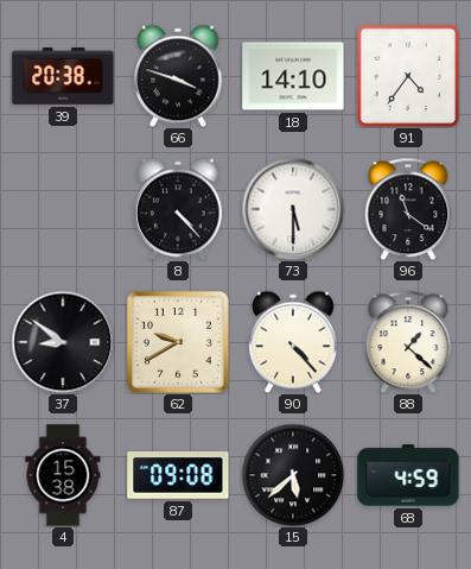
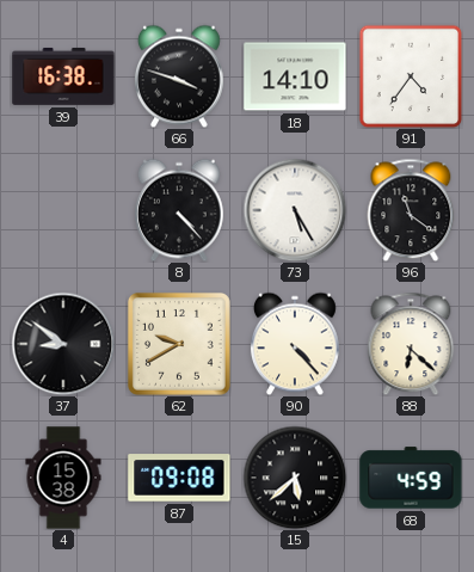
39: 20:38 -> 16:38 (63, 76)
73: 5:30 -> 5:25 (295, 210)
88: 1:22 -> 6:22 (411, 344)
